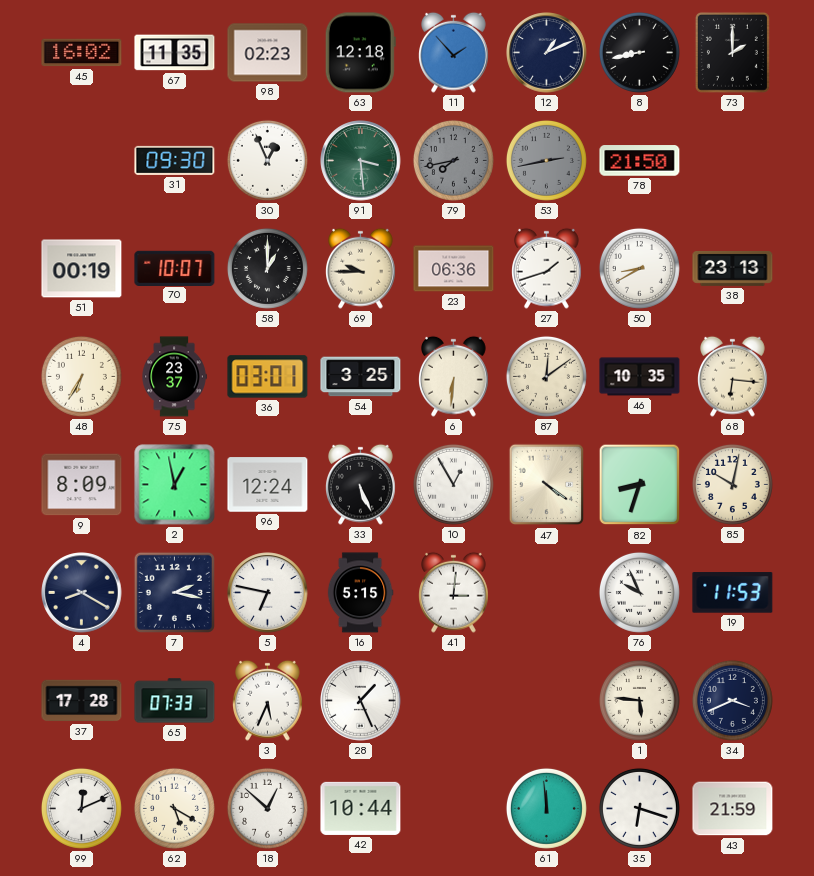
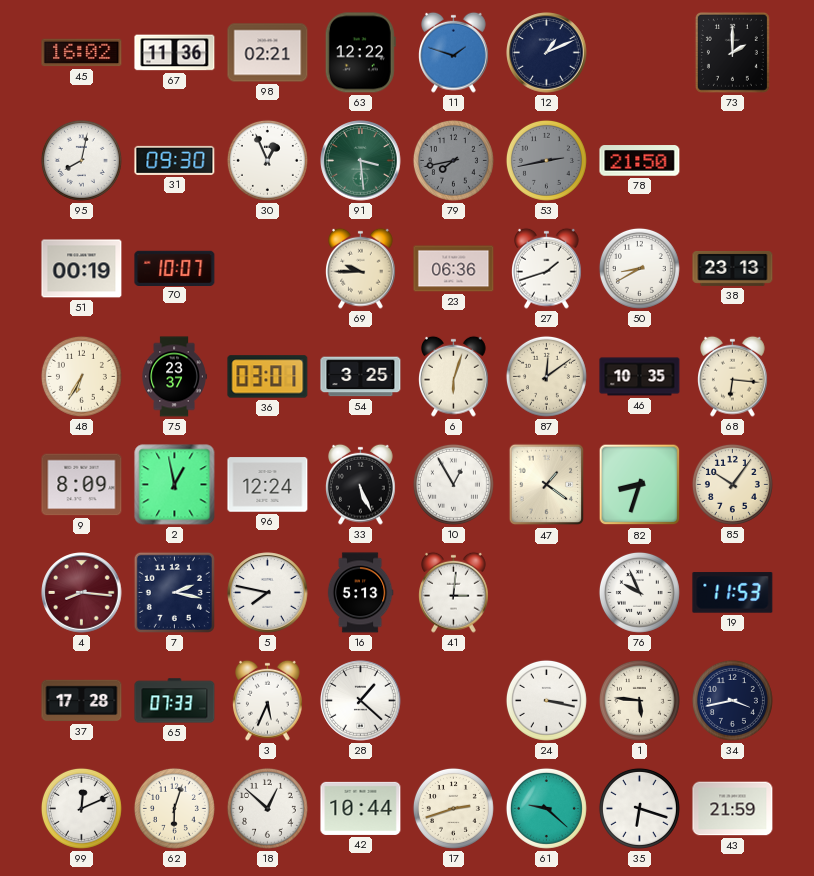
67: 11:35 -> 11:36 (175, 53)
98: 02:23 -> 02:21 (268, 53)
63: 12:18 -> 12:22 (360, 53)
11: 1:53 -> 1:48 (454, 52)
8: 8:43 -> none (639, 52)
95: none -> 8:02 (81, 160)
58: 1:00 -> none (267, 268)
6: 6:31 -> 6:03 (454, 376)
47: 4:21 -> 1:21 (547, 485)
85: 10:02 -> 10:06 (732, 484)
4: 8:20 -> 8:16 (82, 593)
4 dial: navy -> burgundy (82, 593)
5: 6:47 -> 7:47 (268, 593)
16: 5:15 -> 5:13 (360, 593)
28: 1:26 -> 1:22 (361, 701)
24: none -> 3:17 (546, 700)
34: 3:41 -> 3:43 (732, 700)
62: 5:20 -> 6:03 (174, 808)
17: none -> 2:42 (453, 808)
61: 11:59 -> 9:22 (546, 808)
